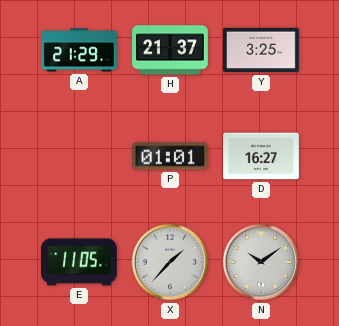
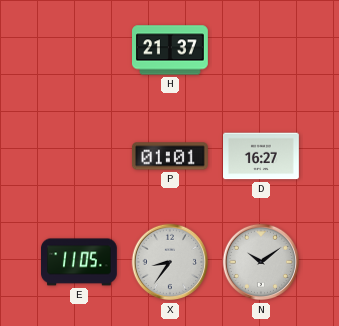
A: 21:29 -> none (80, 50)
Y: 3:25 -> none (262, 50)
X: 1:37 -> 8:36 (170, 262)
